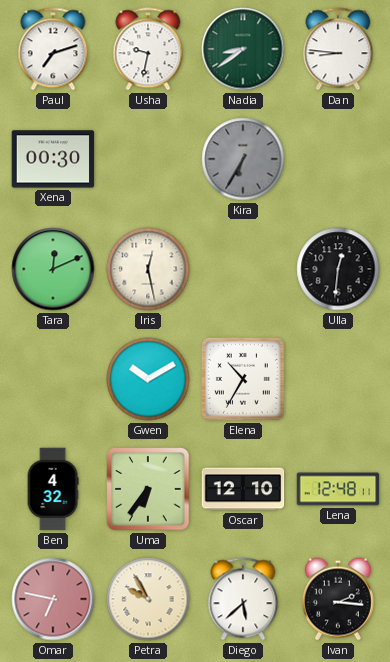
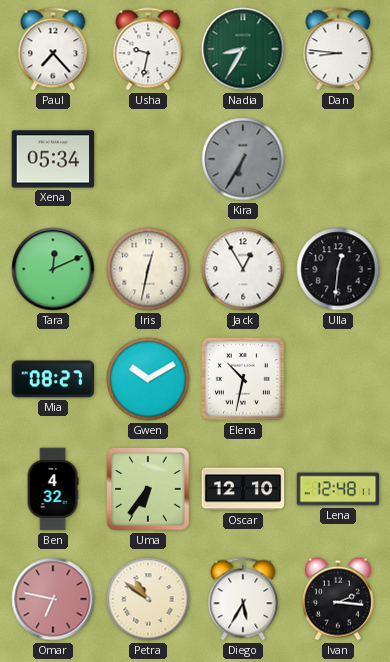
Paul: 7:12 -> 7:23 (53, 49)
Nadia: 8:39 -> 8:35 (243, 49)
Xena: 00:30 -> 05:34 (53, 159)
Iris: 12:28 -> 12:32 (148, 269)
Jack: none -> 12:55 (243, 269)
Mia: none -> 08:27 (53, 379)
Elena: 10:35 -> 10:32 (243, 379)
Petra: 9:55 -> 10:51 (148, 599)
Diego: 5:38 -> 5:35 (243, 599)
